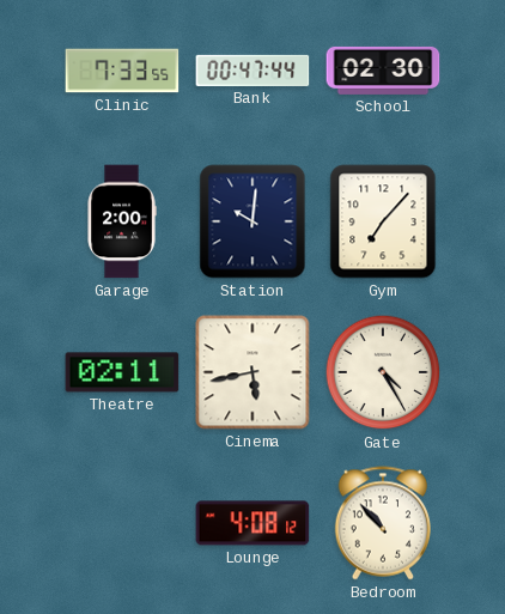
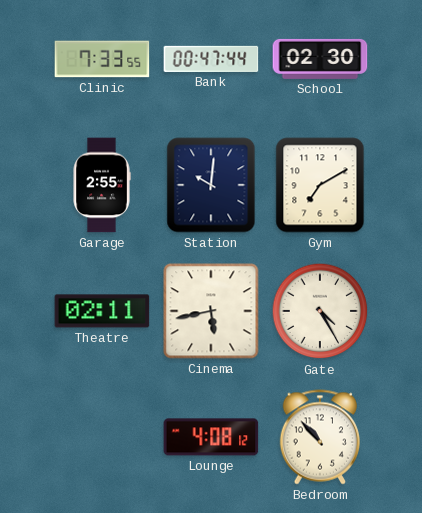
Garage: 2:00 -> 2:55 (102, 185)
Gym: 7:07 -> 7:10 (320, 185)
